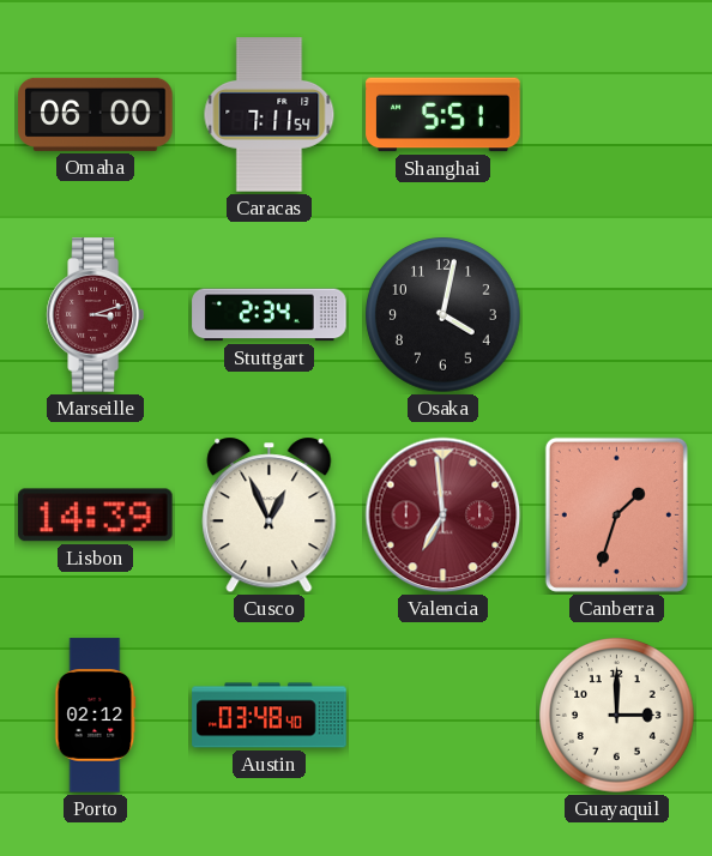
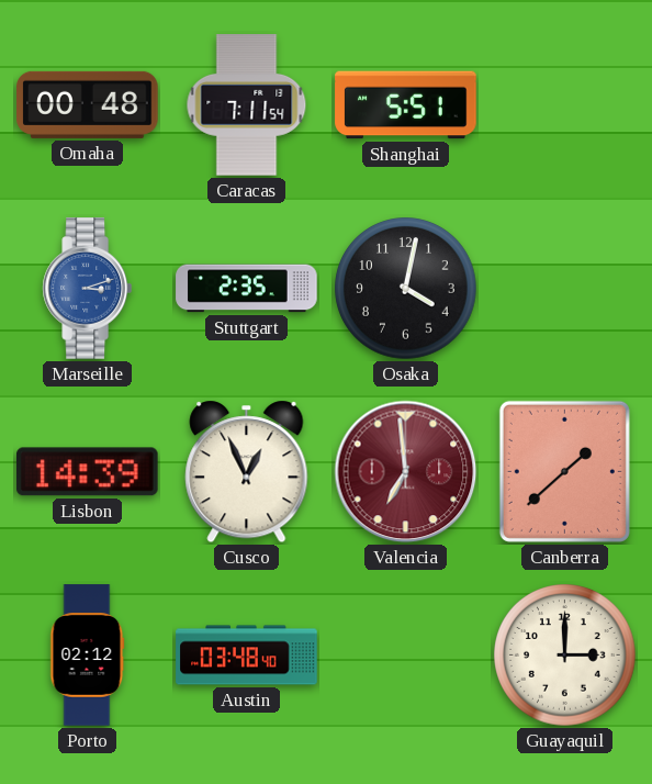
Omaha: 06:00 -> 00:48 (88, 104)
Marseille dial: burgundy -> blue (87, 289)
Stuttgart: 2:34 -> 2:35 (247, 289)
Canberra: 1:33 -> 1:38 (564, 471)
